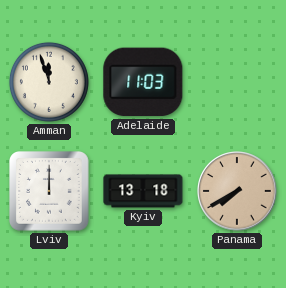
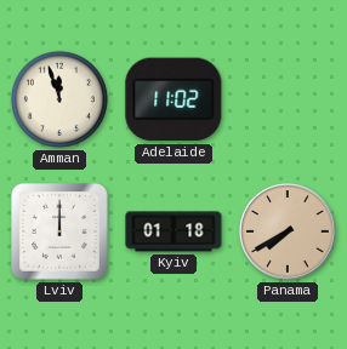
Adelaide: 11:03 -> 11:02 (173, 99)
Kyiv: 13:18 -> 01:18 (173, 231)
